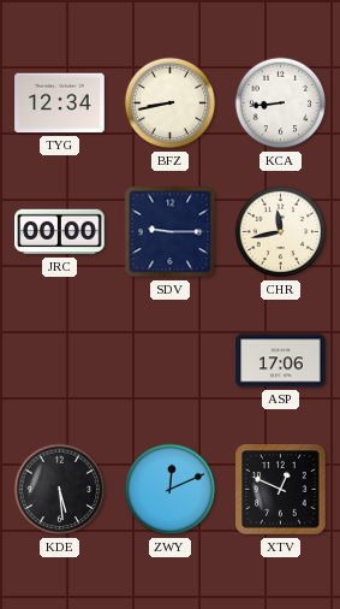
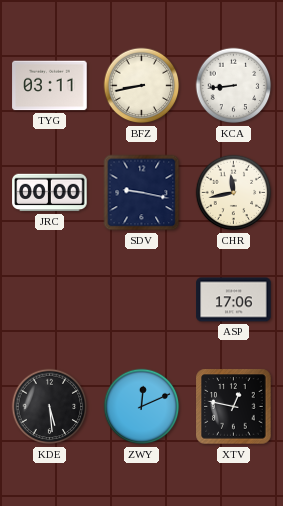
TYG: 12:34 -> 03:11 (50, 86)
SDV: 9:15 -> 9:17 (142, 193)
XTV: 12:49 -> 12:47 (234, 407)
